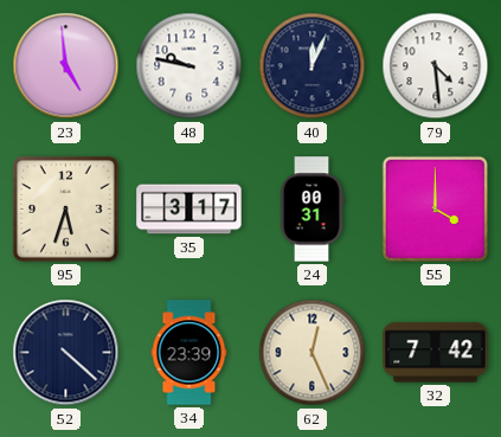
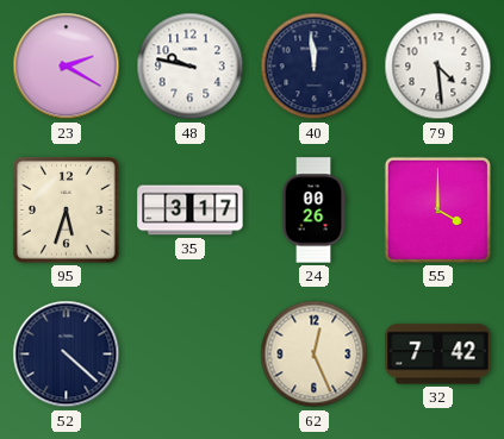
23: 4:59 -> 2:20 (67, 67)
40: 12:04 -> 11:59 (315, 67)
24: 00:31 -> 00:26 (313, 211)
34: 23:39 -> none (190, 353)
